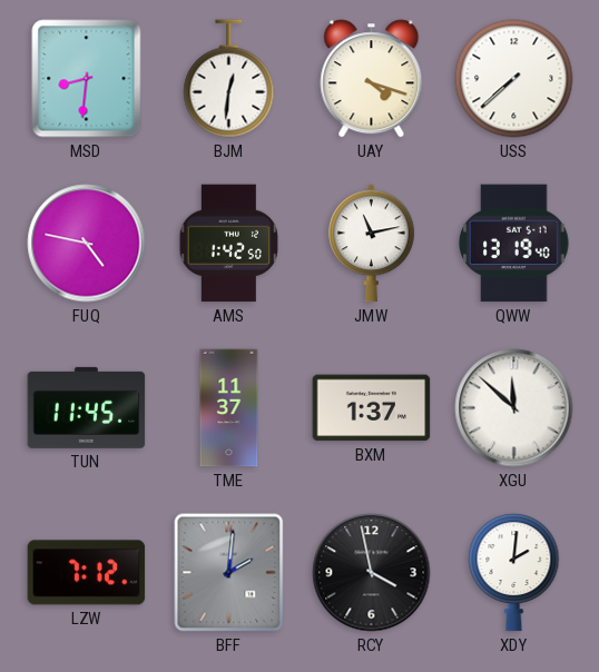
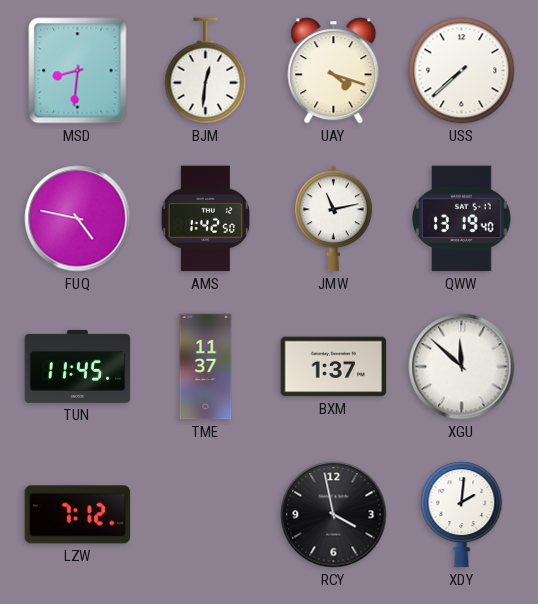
BFF: 2:01 -> none (229, 573)
